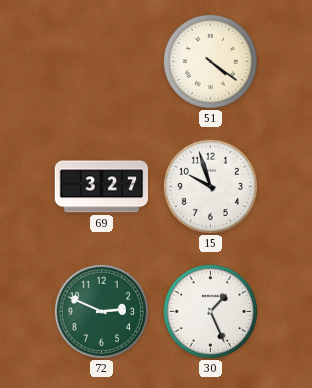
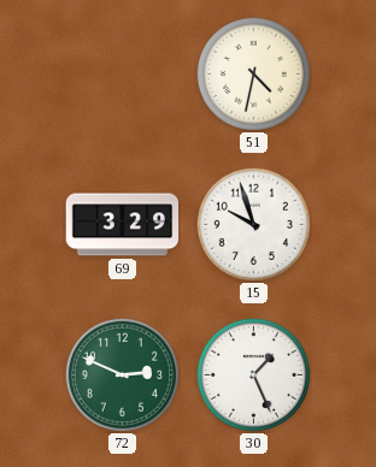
51: 4:21 -> 4:32 (253, 73)
69: 3:27 -> 3:29 (123, 225)
